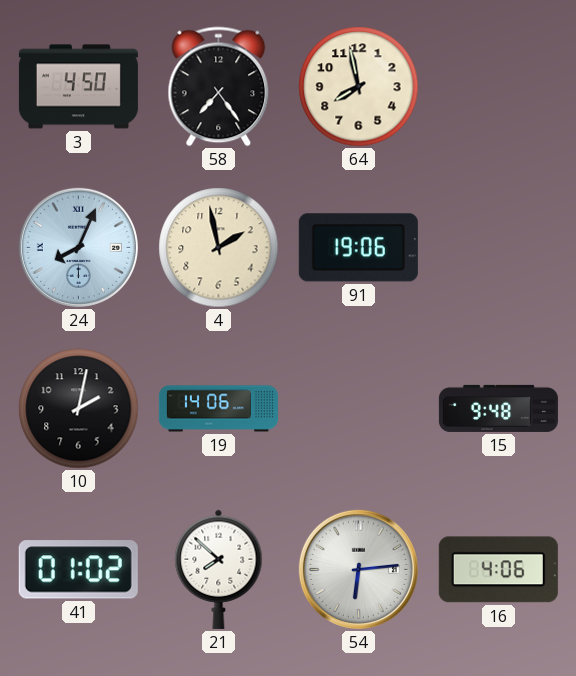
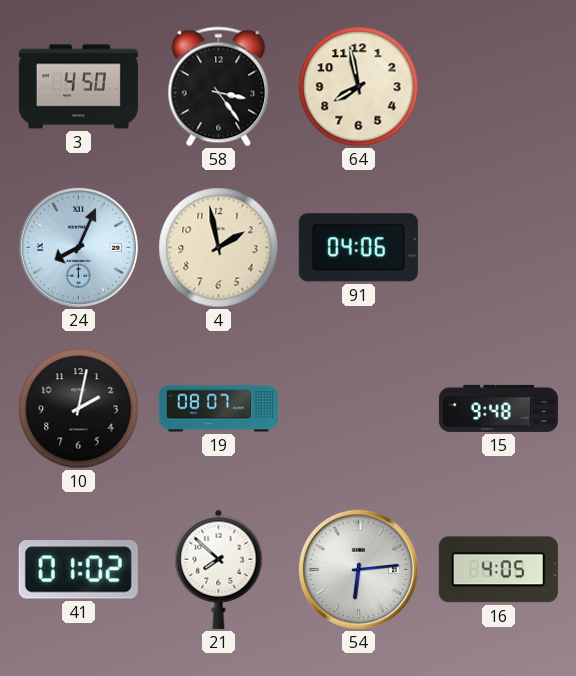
58: 7:24 -> 3:24 (219, 87)
91: 19:06 -> 04:06 (358, 248)
19: 14:06 -> 08:07 (218, 409)
16: 4:06 -> 4:05 (498, 570)
